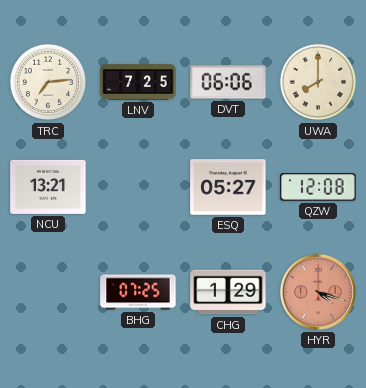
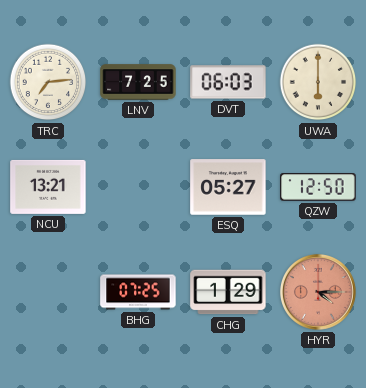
DVT: 06:06 -> 06:03 (228, 82)
UWA: 8:00 -> 6:00 (318, 82)
QZW: 12:08 -> 12:50 (318, 187)
HYR: 4:18 -> 4:15 (318, 292)
